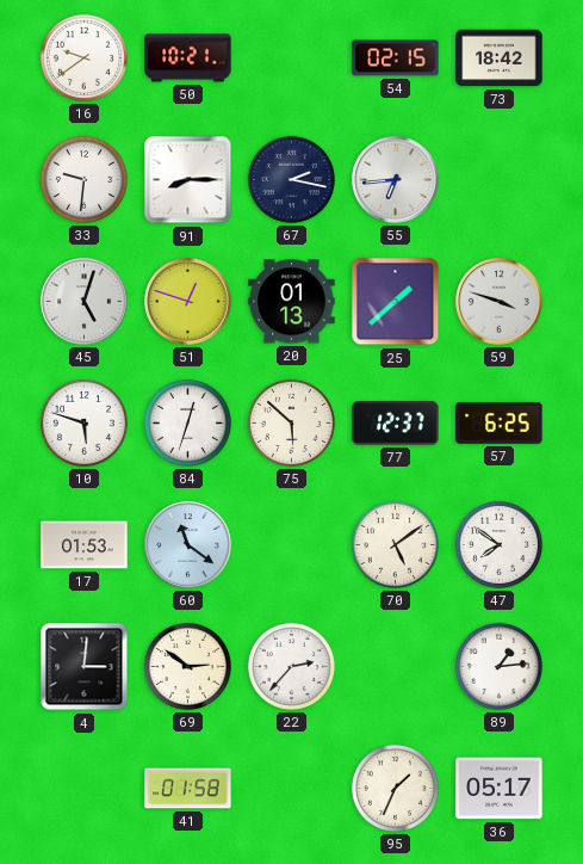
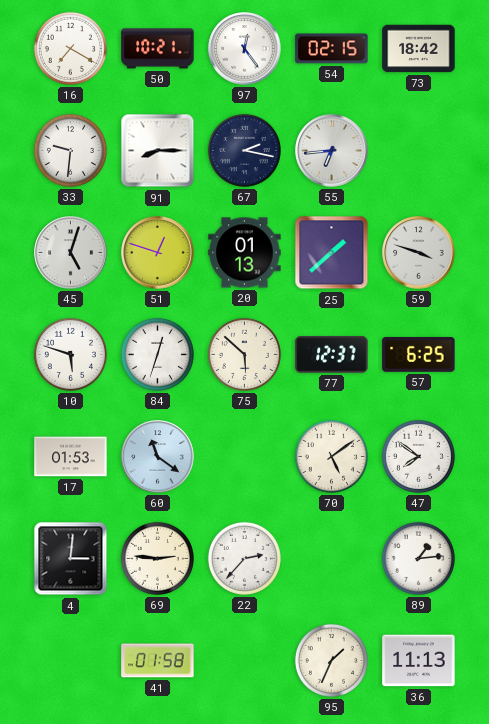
16: 9:39 -> 7:20 (70, 48)
97: none -> 12:24 (245, 49)
69: 2:51 -> 2:46 (157, 558)
36: 05:17 -> 11:13 (419, 661)
